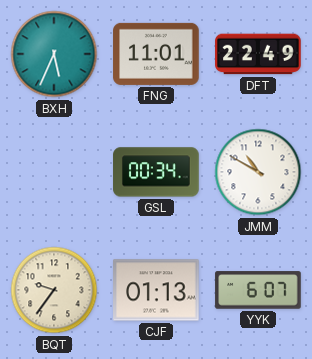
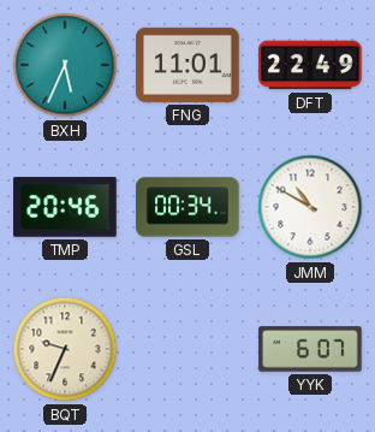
TMP: none -> 20:46 (65, 207)
BQT: 9:36 -> 9:34 (65, 349)
CJF: 01:13 -> none (156, 290)
